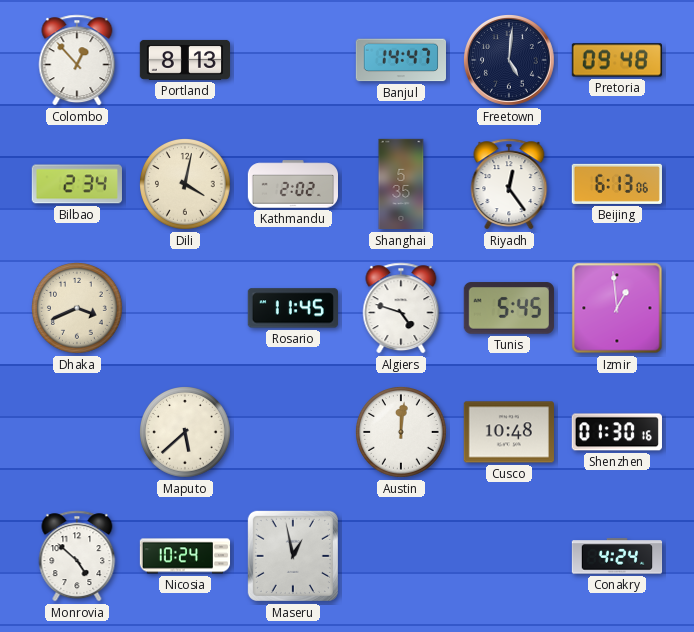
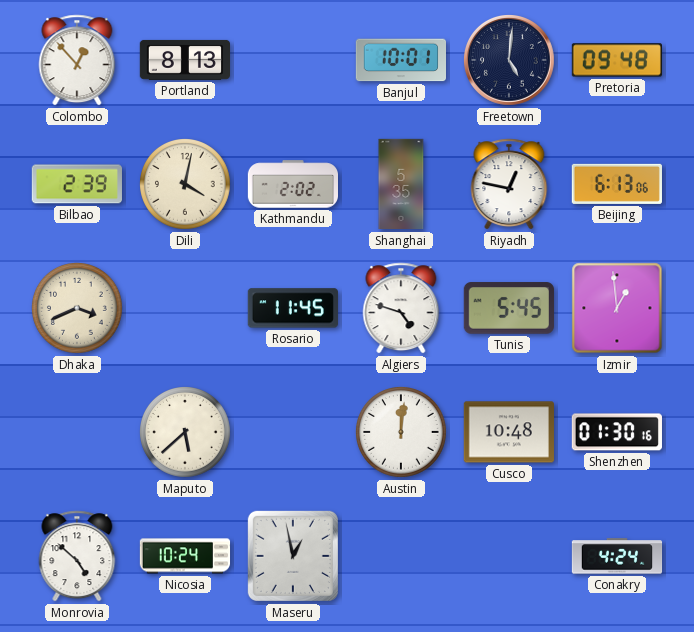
Banjul: 14:47 -> 10:01 (400, 60)
Bilbao: 2:34 -> 2:39 (77, 184)
Riyadh: 12:24 -> 12:47 (509, 184)
